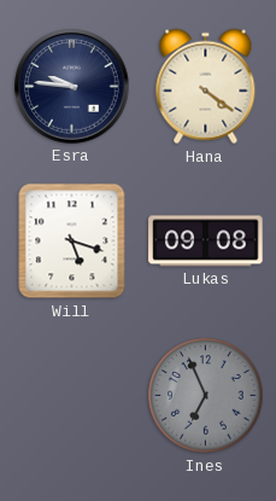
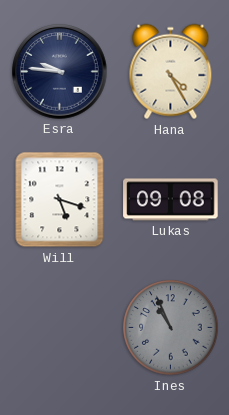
Hana: 4:21 -> 4:25 (171, 72)
Ines: 6:56 -> 10:56 (171, 328)
